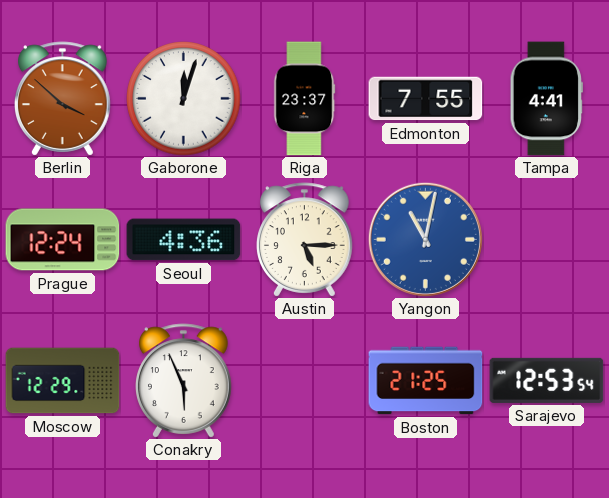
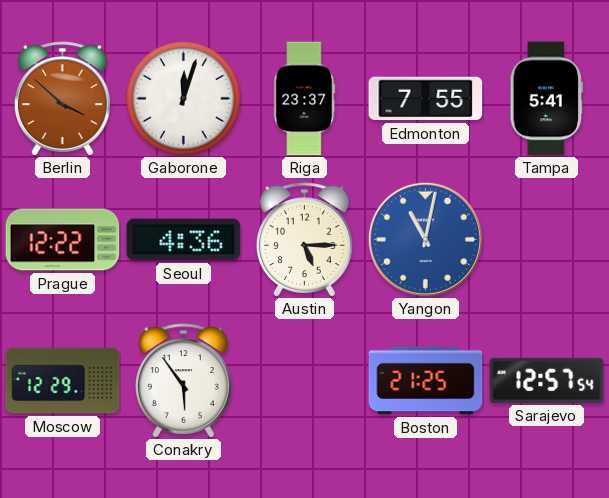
Tampa: 4:41 -> 5:41 (546, 99)
Prague: 12:24 -> 12:22 (63, 240)
Conakry: 5:56 -> 5:54 (184, 381)
Sarajevo: 12:53 -> 12:57 (547, 380)
